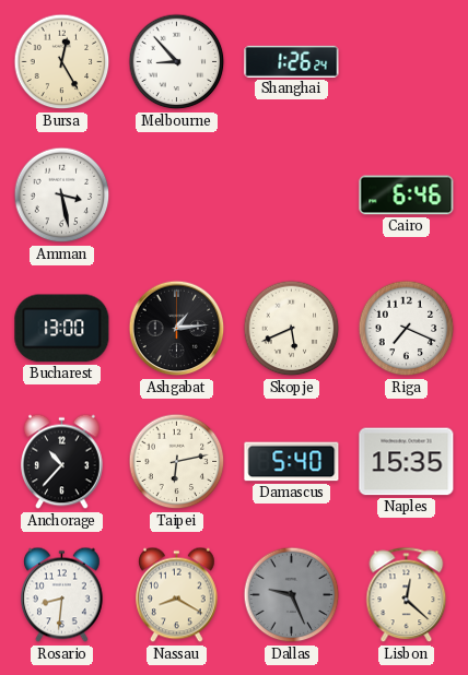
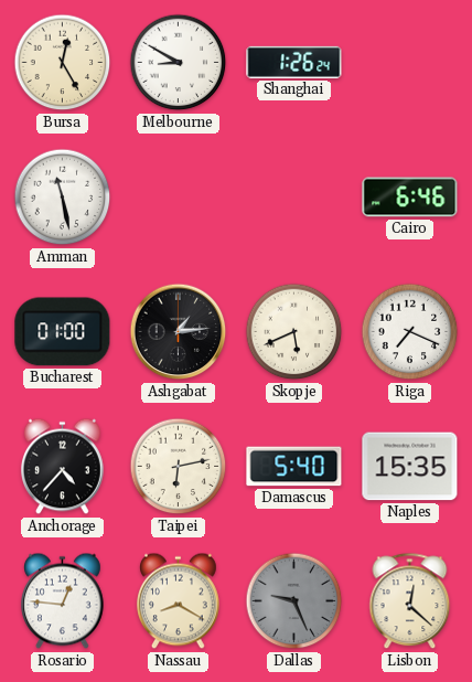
Melbourne: 8:53 -> 8:50 (179, 63)
Amman: 3:28 -> 11:28 (63, 198)
Bucharest: 13:00 -> 01:00 (63, 332)
Anchorage: 10:37 -> 4:37 (63, 467)
Rosario: 8:31 -> 12:46 (63, 601)
